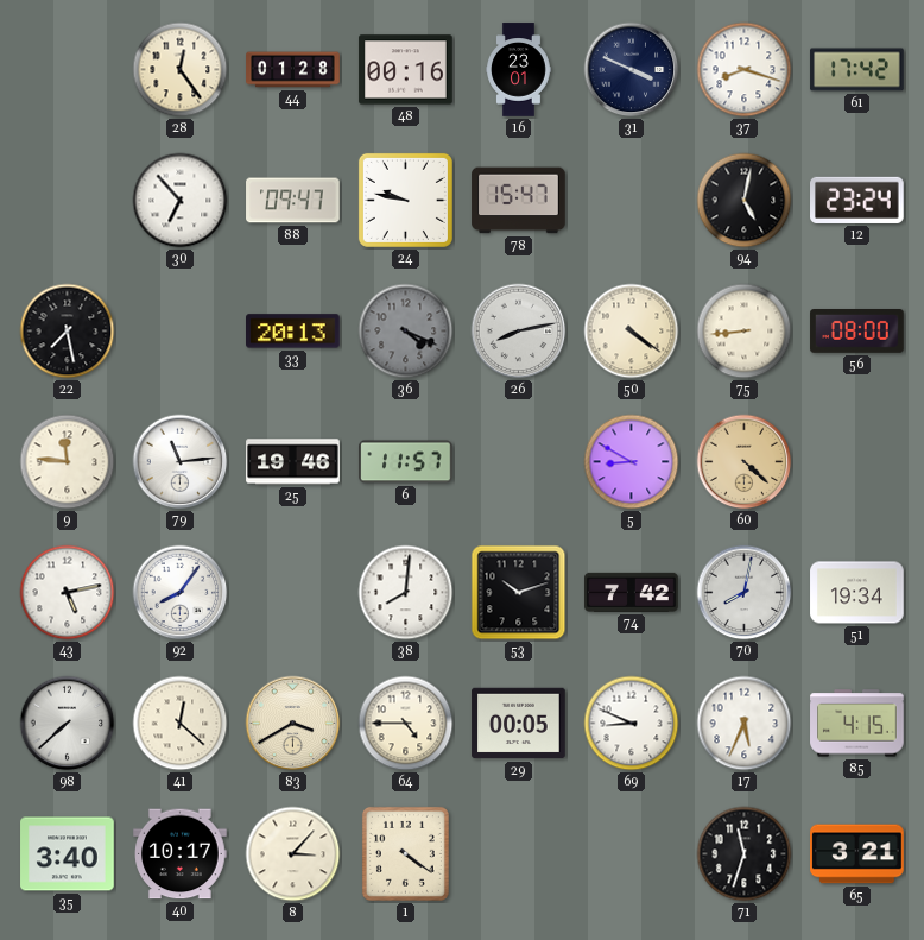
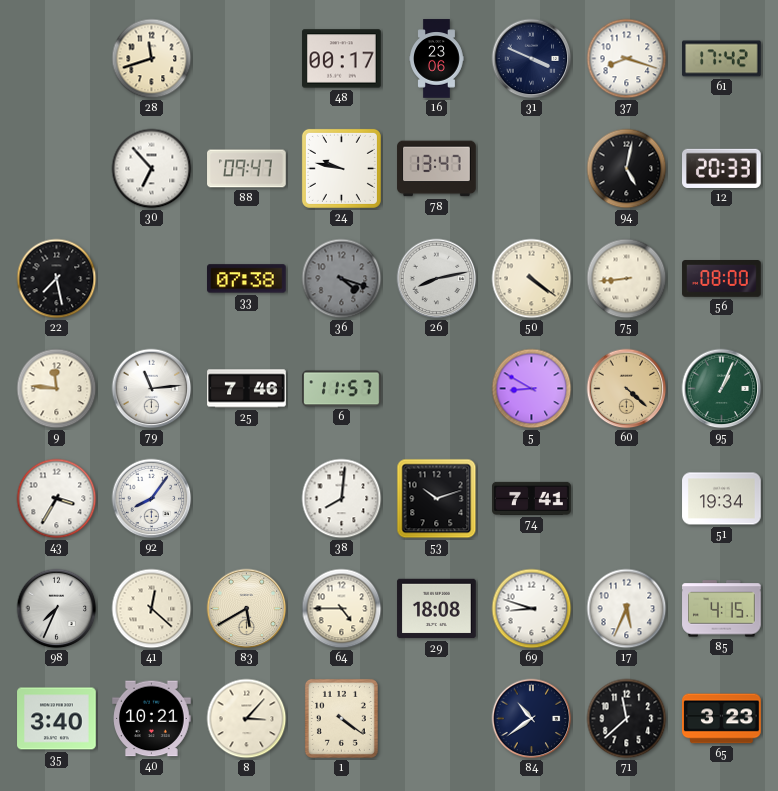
28: 12:24 -> 11:42 (152, 59)
44: 01:28 -> none (293, 70)
48: 00:16 -> 00:17 (342, 59)
16: 23:01 -> 23:06 (437, 59)
78: 15:47 -> 13:47 (437, 169)
12: 23:24 -> 20:33 (722, 168)
33: 20:13 -> 07:38 (247, 279)
36: 4:19 -> 4:18 (342, 279)
25: 19:46 -> 7:46 (247, 389)
95: none -> 1:04 (722, 389)
43: 5:13 -> 3:35 (57, 499)
74: 7:42 -> 7:41 (532, 498)
70: 8:02 -> none (745, 593)
98: 7:38 -> 7:34 (57, 609)
83: 3:40 -> 5:40 (247, 609)
29: 00:05 -> 18:08 (437, 609)
69: 8:49 -> 8:48 (532, 609)
40: 10:17 -> 10:21 (152, 719)
84: none -> 10:39 (532, 719)
71: 11:33 -> 11:38 (627, 719)
65: 3:21 -> 3:23 (722, 719)
